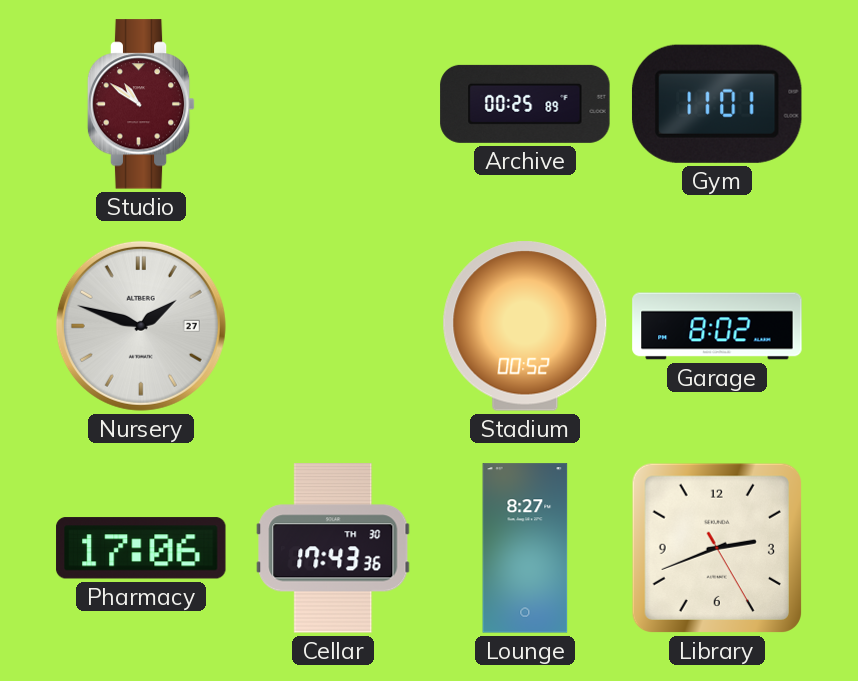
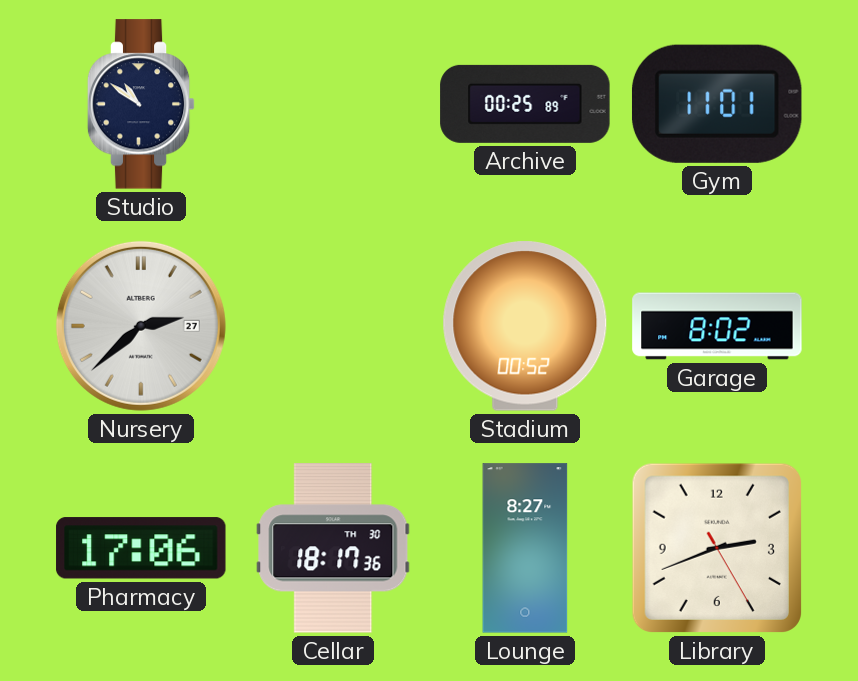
Studio dial: burgundy -> navy (141, 104)
Nursery: 1:48 -> 2:38 (141, 326)
Cellar: 17:43 -> 18:17 (333, 548)
